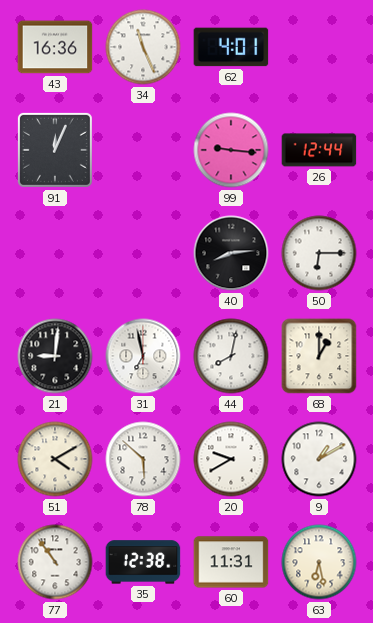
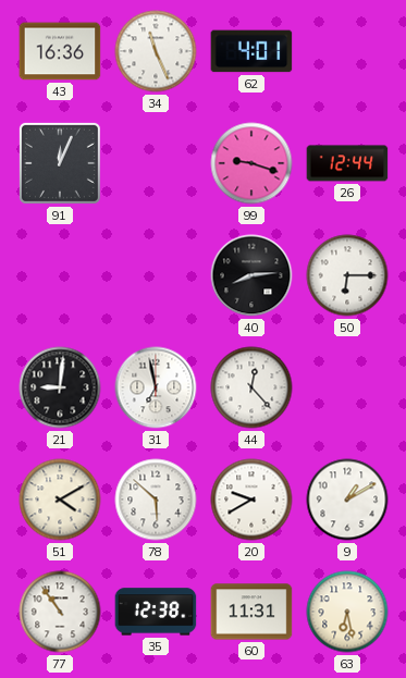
99: 9:16 -> 9:18 (251, 163)
44: 8:02 -> 12:23 (251, 387)
68: 1:00 -> none (319, 356)
